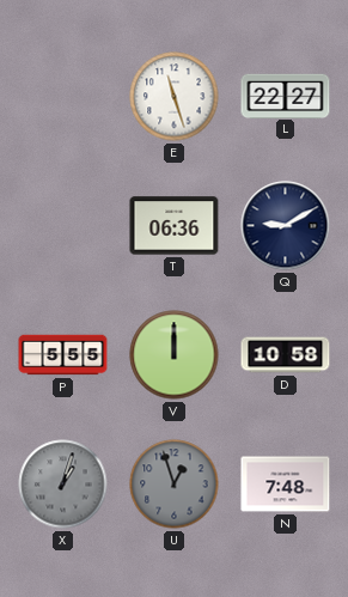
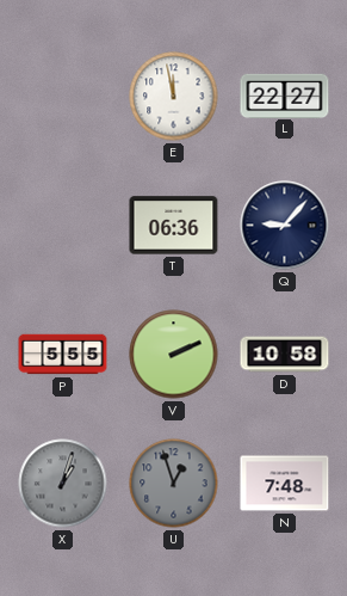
E: 11:27 -> 11:58 (174, 97)
Q: 9:10 -> 9:07 (285, 226)
V: 12:00 -> 2:11 (174, 355)
